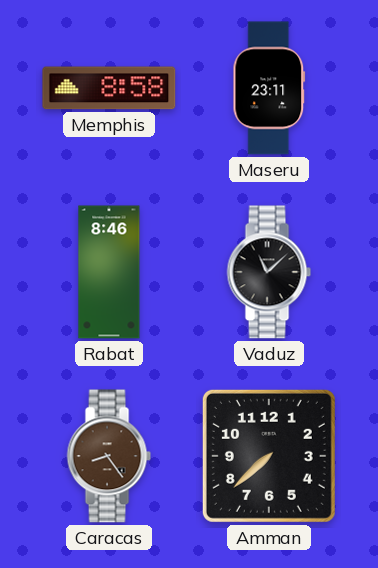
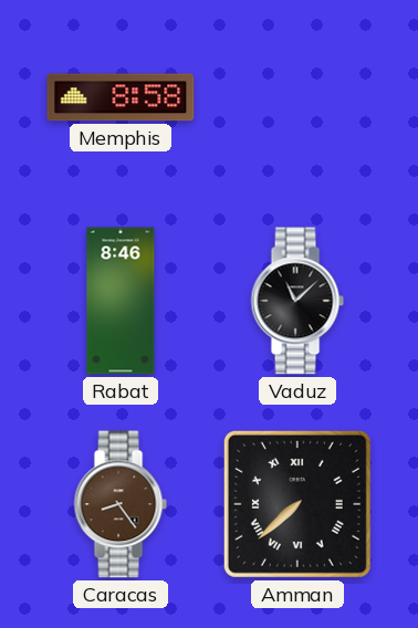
Maseru: 23:11 -> none (269, 88)
Amman numerals: Arabic -> Roman (297, 504)
